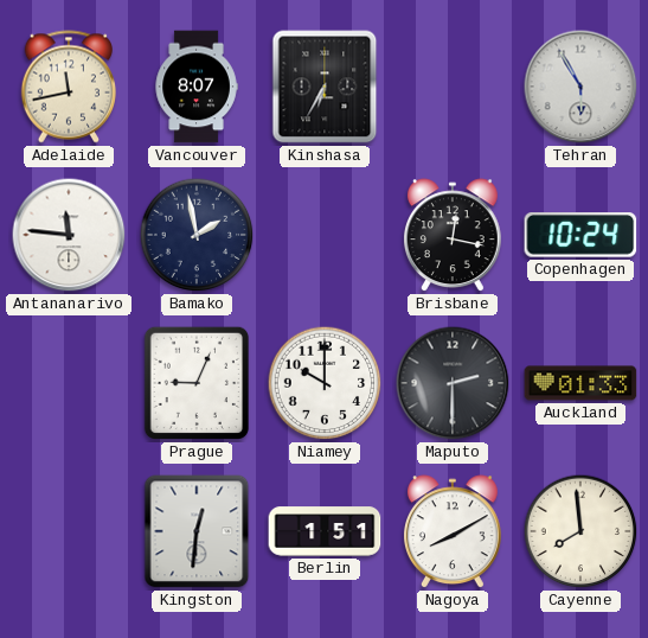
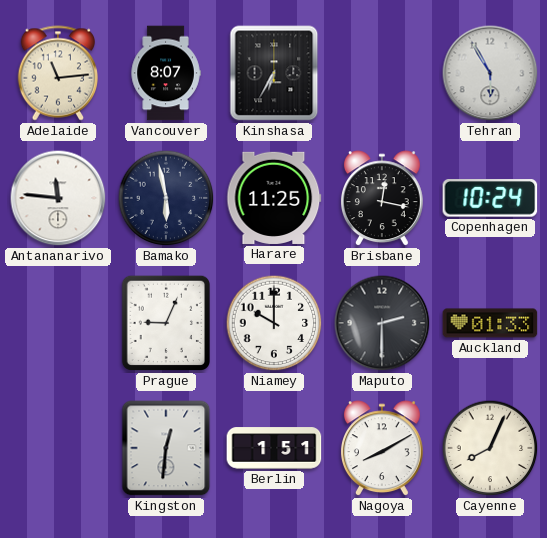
Adelaide: 11:43 -> 11:14 (57, 73)
Bamako: 1:58 -> 5:58 (166, 198)
Harare: none -> 11:25 (274, 198)
Cayenne: 7:59 -> 8:04 (490, 448)
